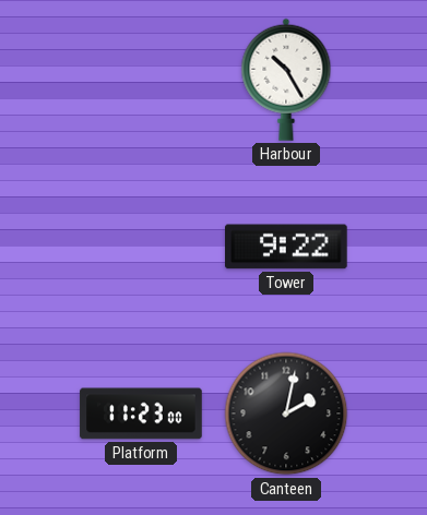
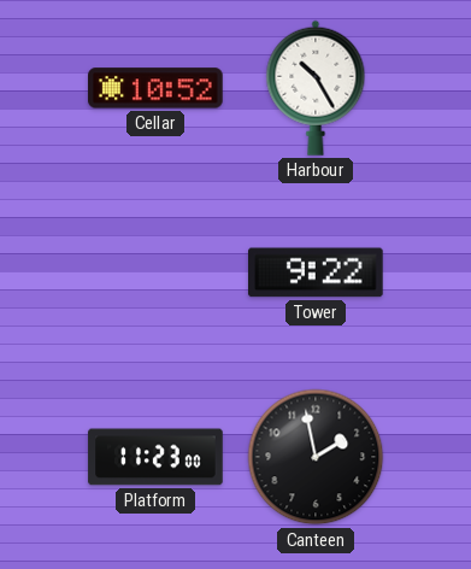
Cellar: none -> 10:52 (155, 88)
Canteen: 2:02 -> 1:58 (316, 457)
